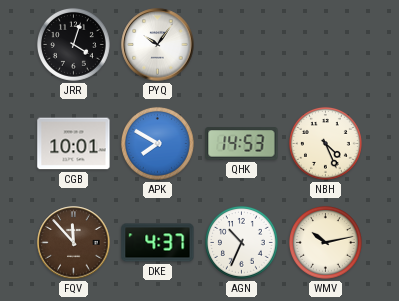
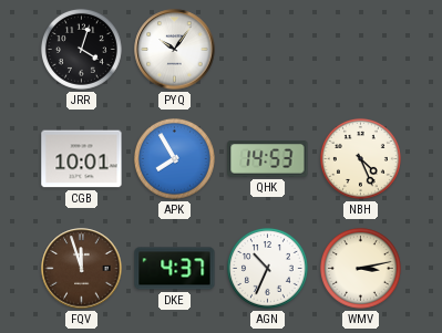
APK: 7:50 -> 7:55 (175, 159)
FQV: 11:53 -> 11:57 (82, 269)
WMV: 10:13 -> 3:13 (361, 269)
